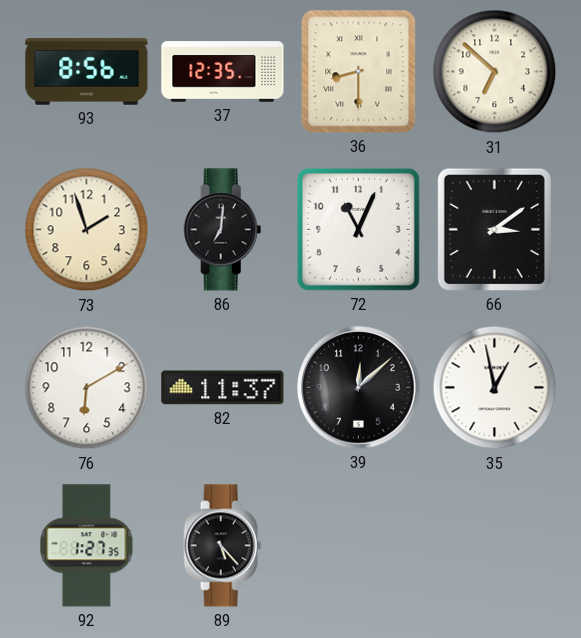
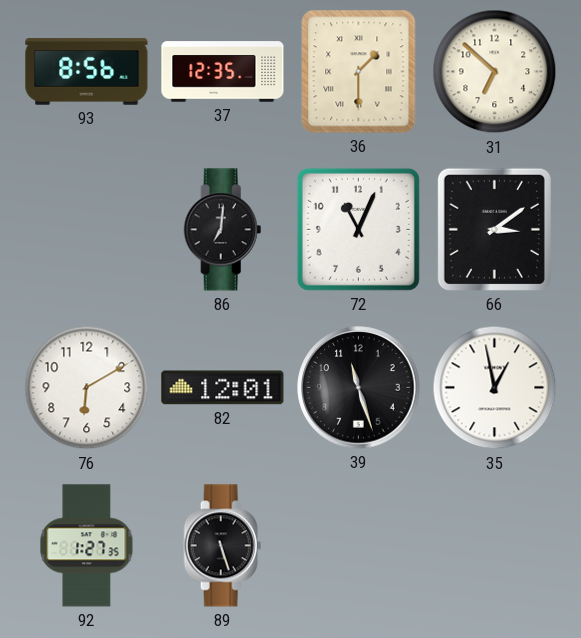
36: 8:30 -> 1:30 (359, 72)
73: 1:57 -> none (87, 230)
82: 11:37 -> 12:01 (223, 388)
39: 12:08 -> 11:27 (359, 388)
89: 5:23 -> 5:27 (223, 546)
